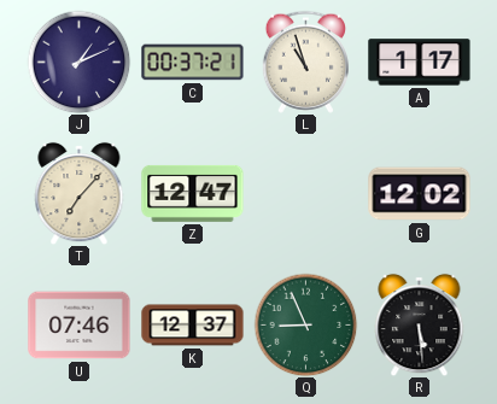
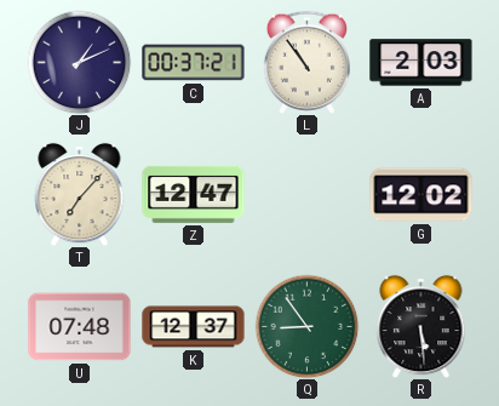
L: 10:57 -> 10:54 (306, 62)
A: 1:17 -> 2:03 (421, 63)
U: 07:46 -> 07:48 (80, 327)
Q: 8:56 -> 8:54 (306, 326)
